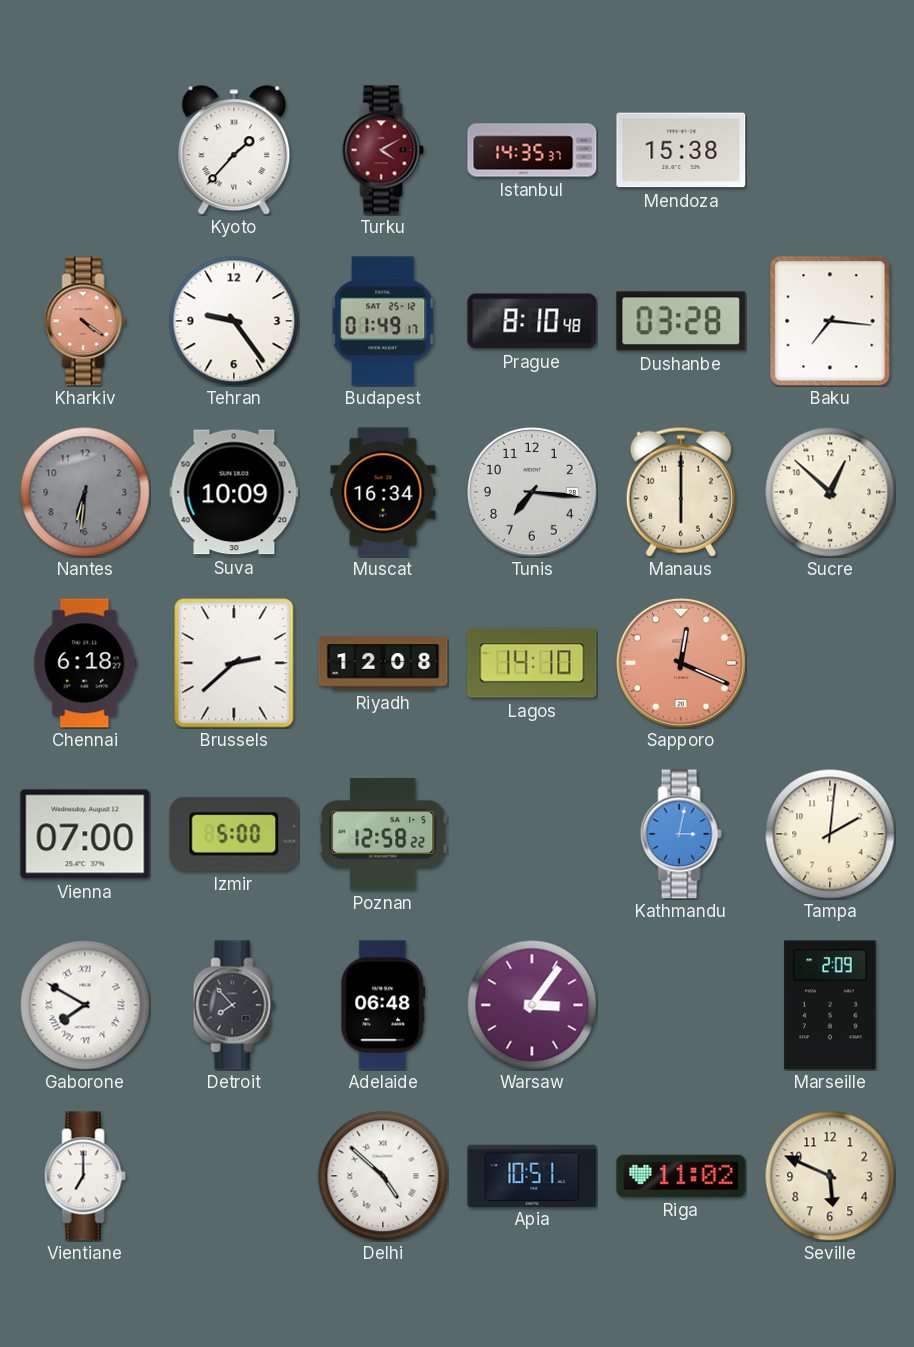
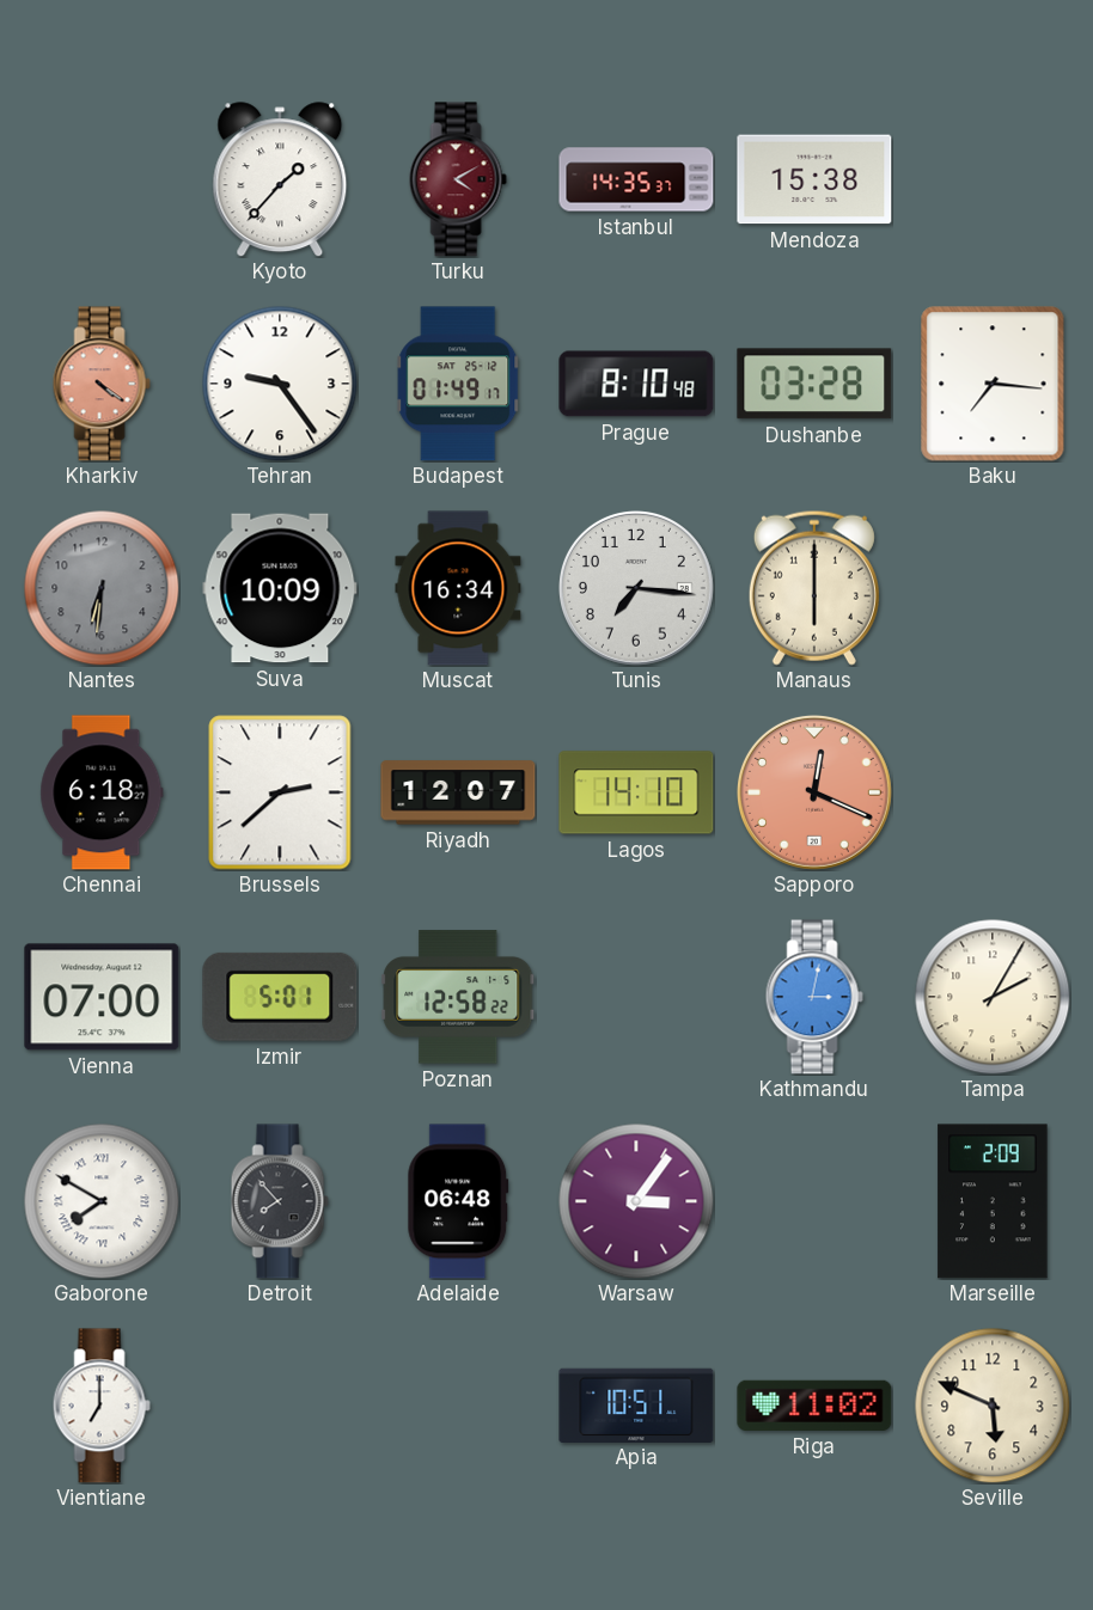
Sucre: 12:52 -> none (830, 492)
Riyadh: 12:08 -> 12:07 (458, 792)
Izmir: 5:00 -> 5:01 (280, 997)
Tampa: 2:01 -> 2:05 (993, 997)
Delhi: 4:52 -> none (383, 1176)
